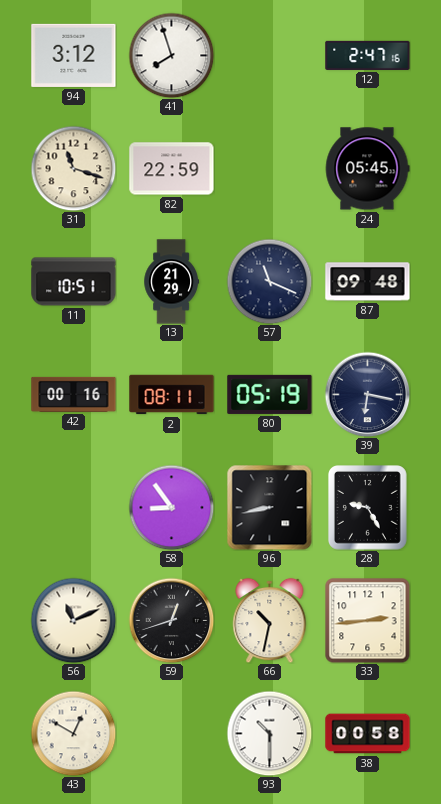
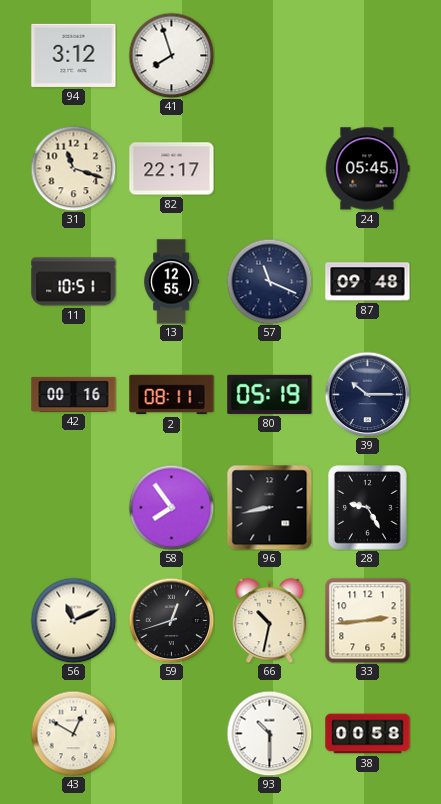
12: 2:47 -> none (368, 55)
82: 22:59 -> 22:17 (172, 169)
13: 21:29 -> 12:55 (171, 282)
39: 6:17 -> 10:15 (367, 394)
58: 8:54 -> 7:54 (171, 507)
